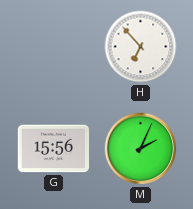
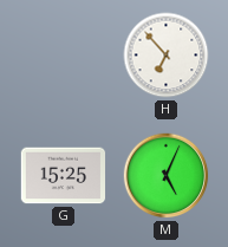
G: 15:56 -> 15:25 (64, 176)
M: 2:04 -> 5:04 (167, 176)
